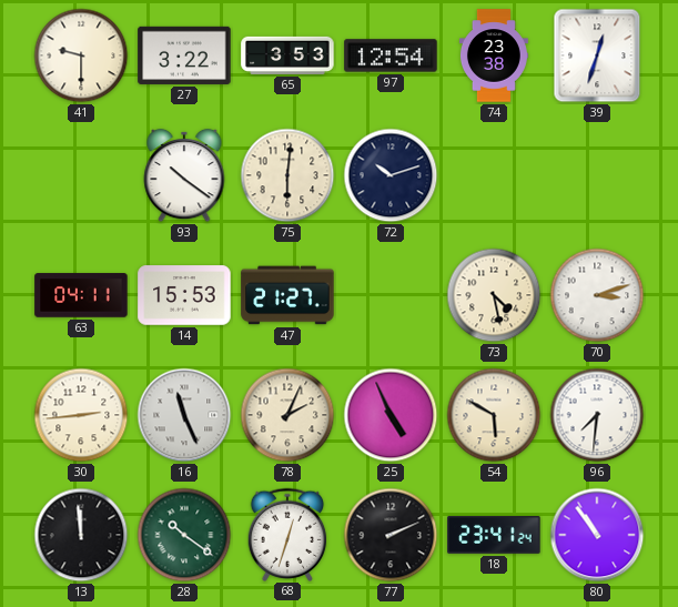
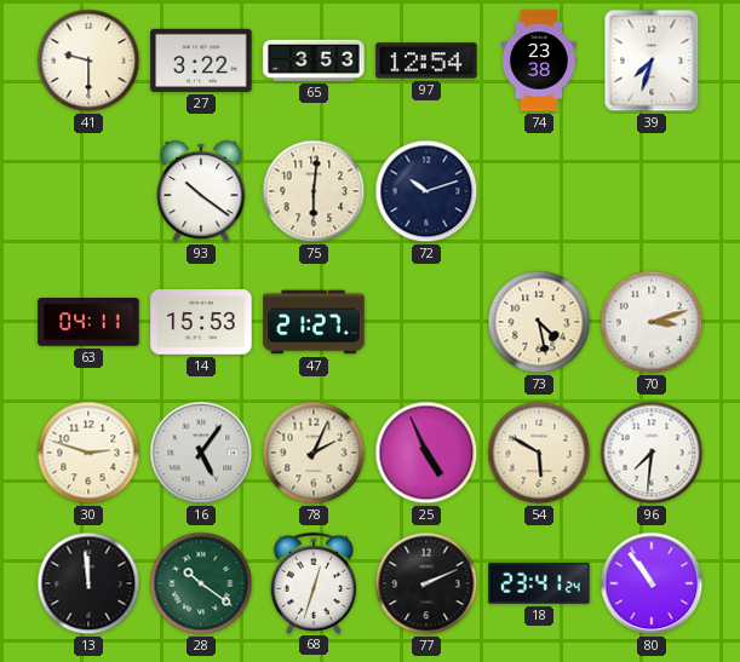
39: 12:33 -> 7:33 (652, 61)
30: 2:44 -> 2:48 (88, 453)
16: 11:26 -> 5:06 (201, 453)
